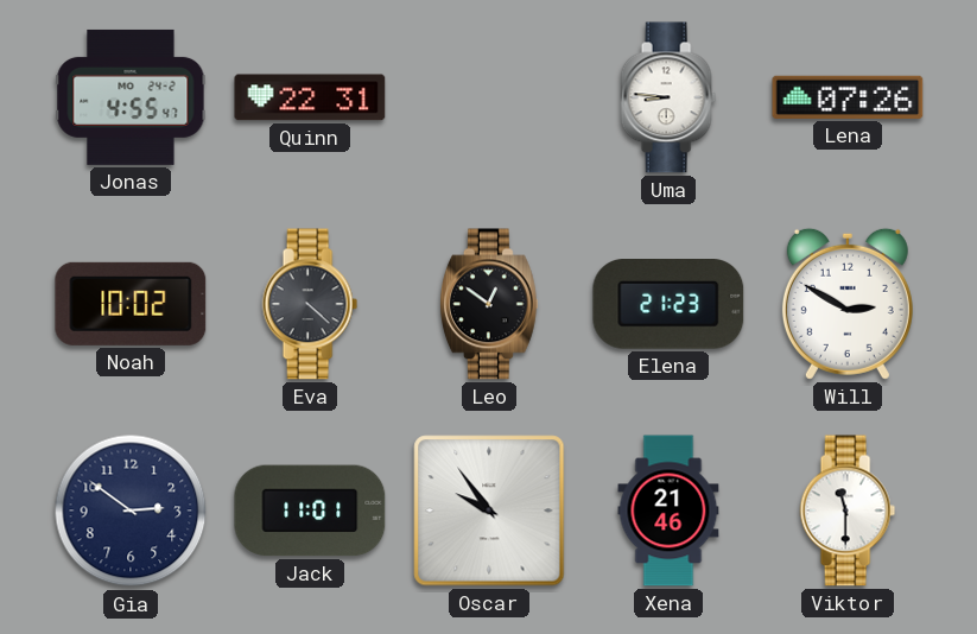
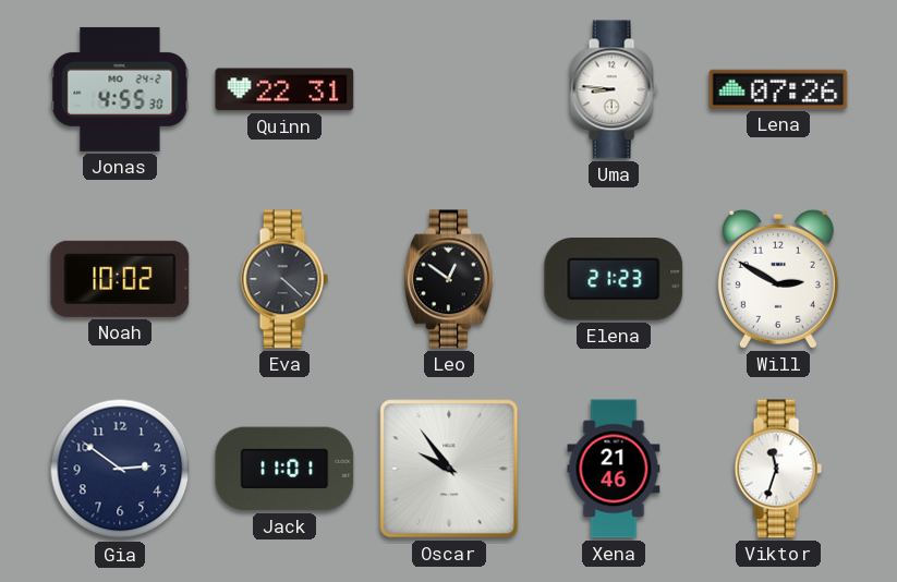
Jonas: 4:55:47 -> 4:55:30 (120, 89)
Viktor: 11:30 -> 11:33 (778, 469)
